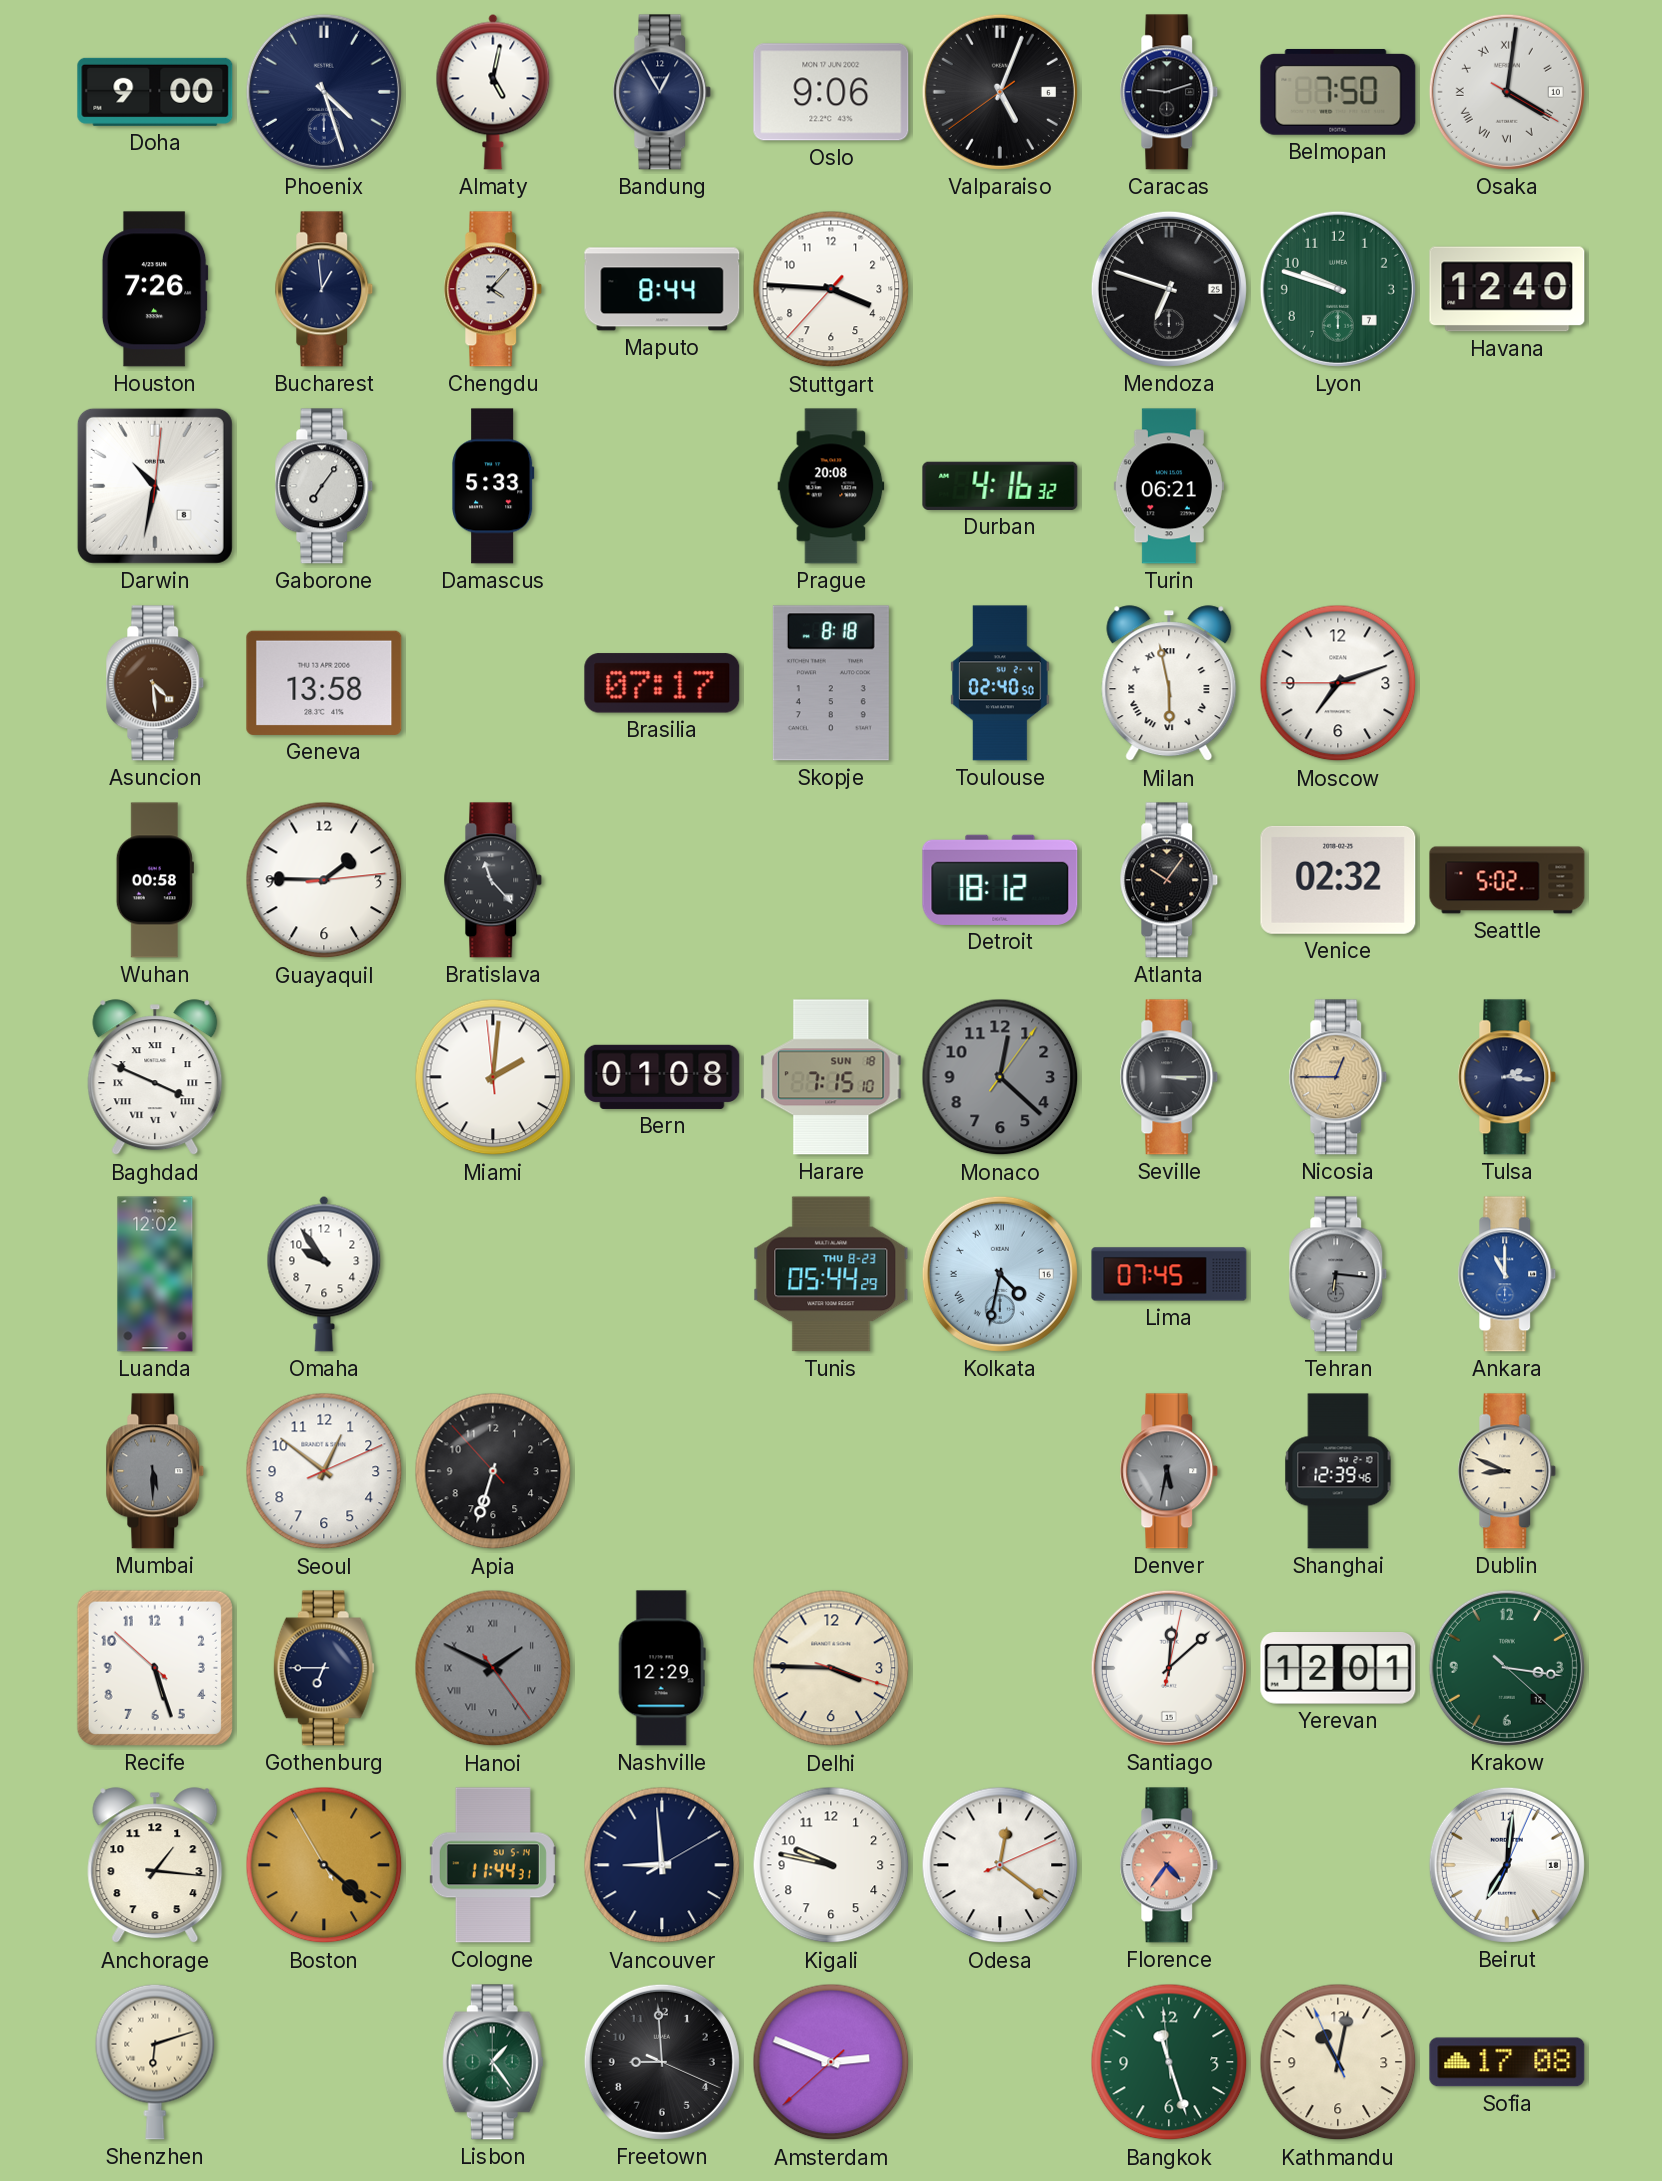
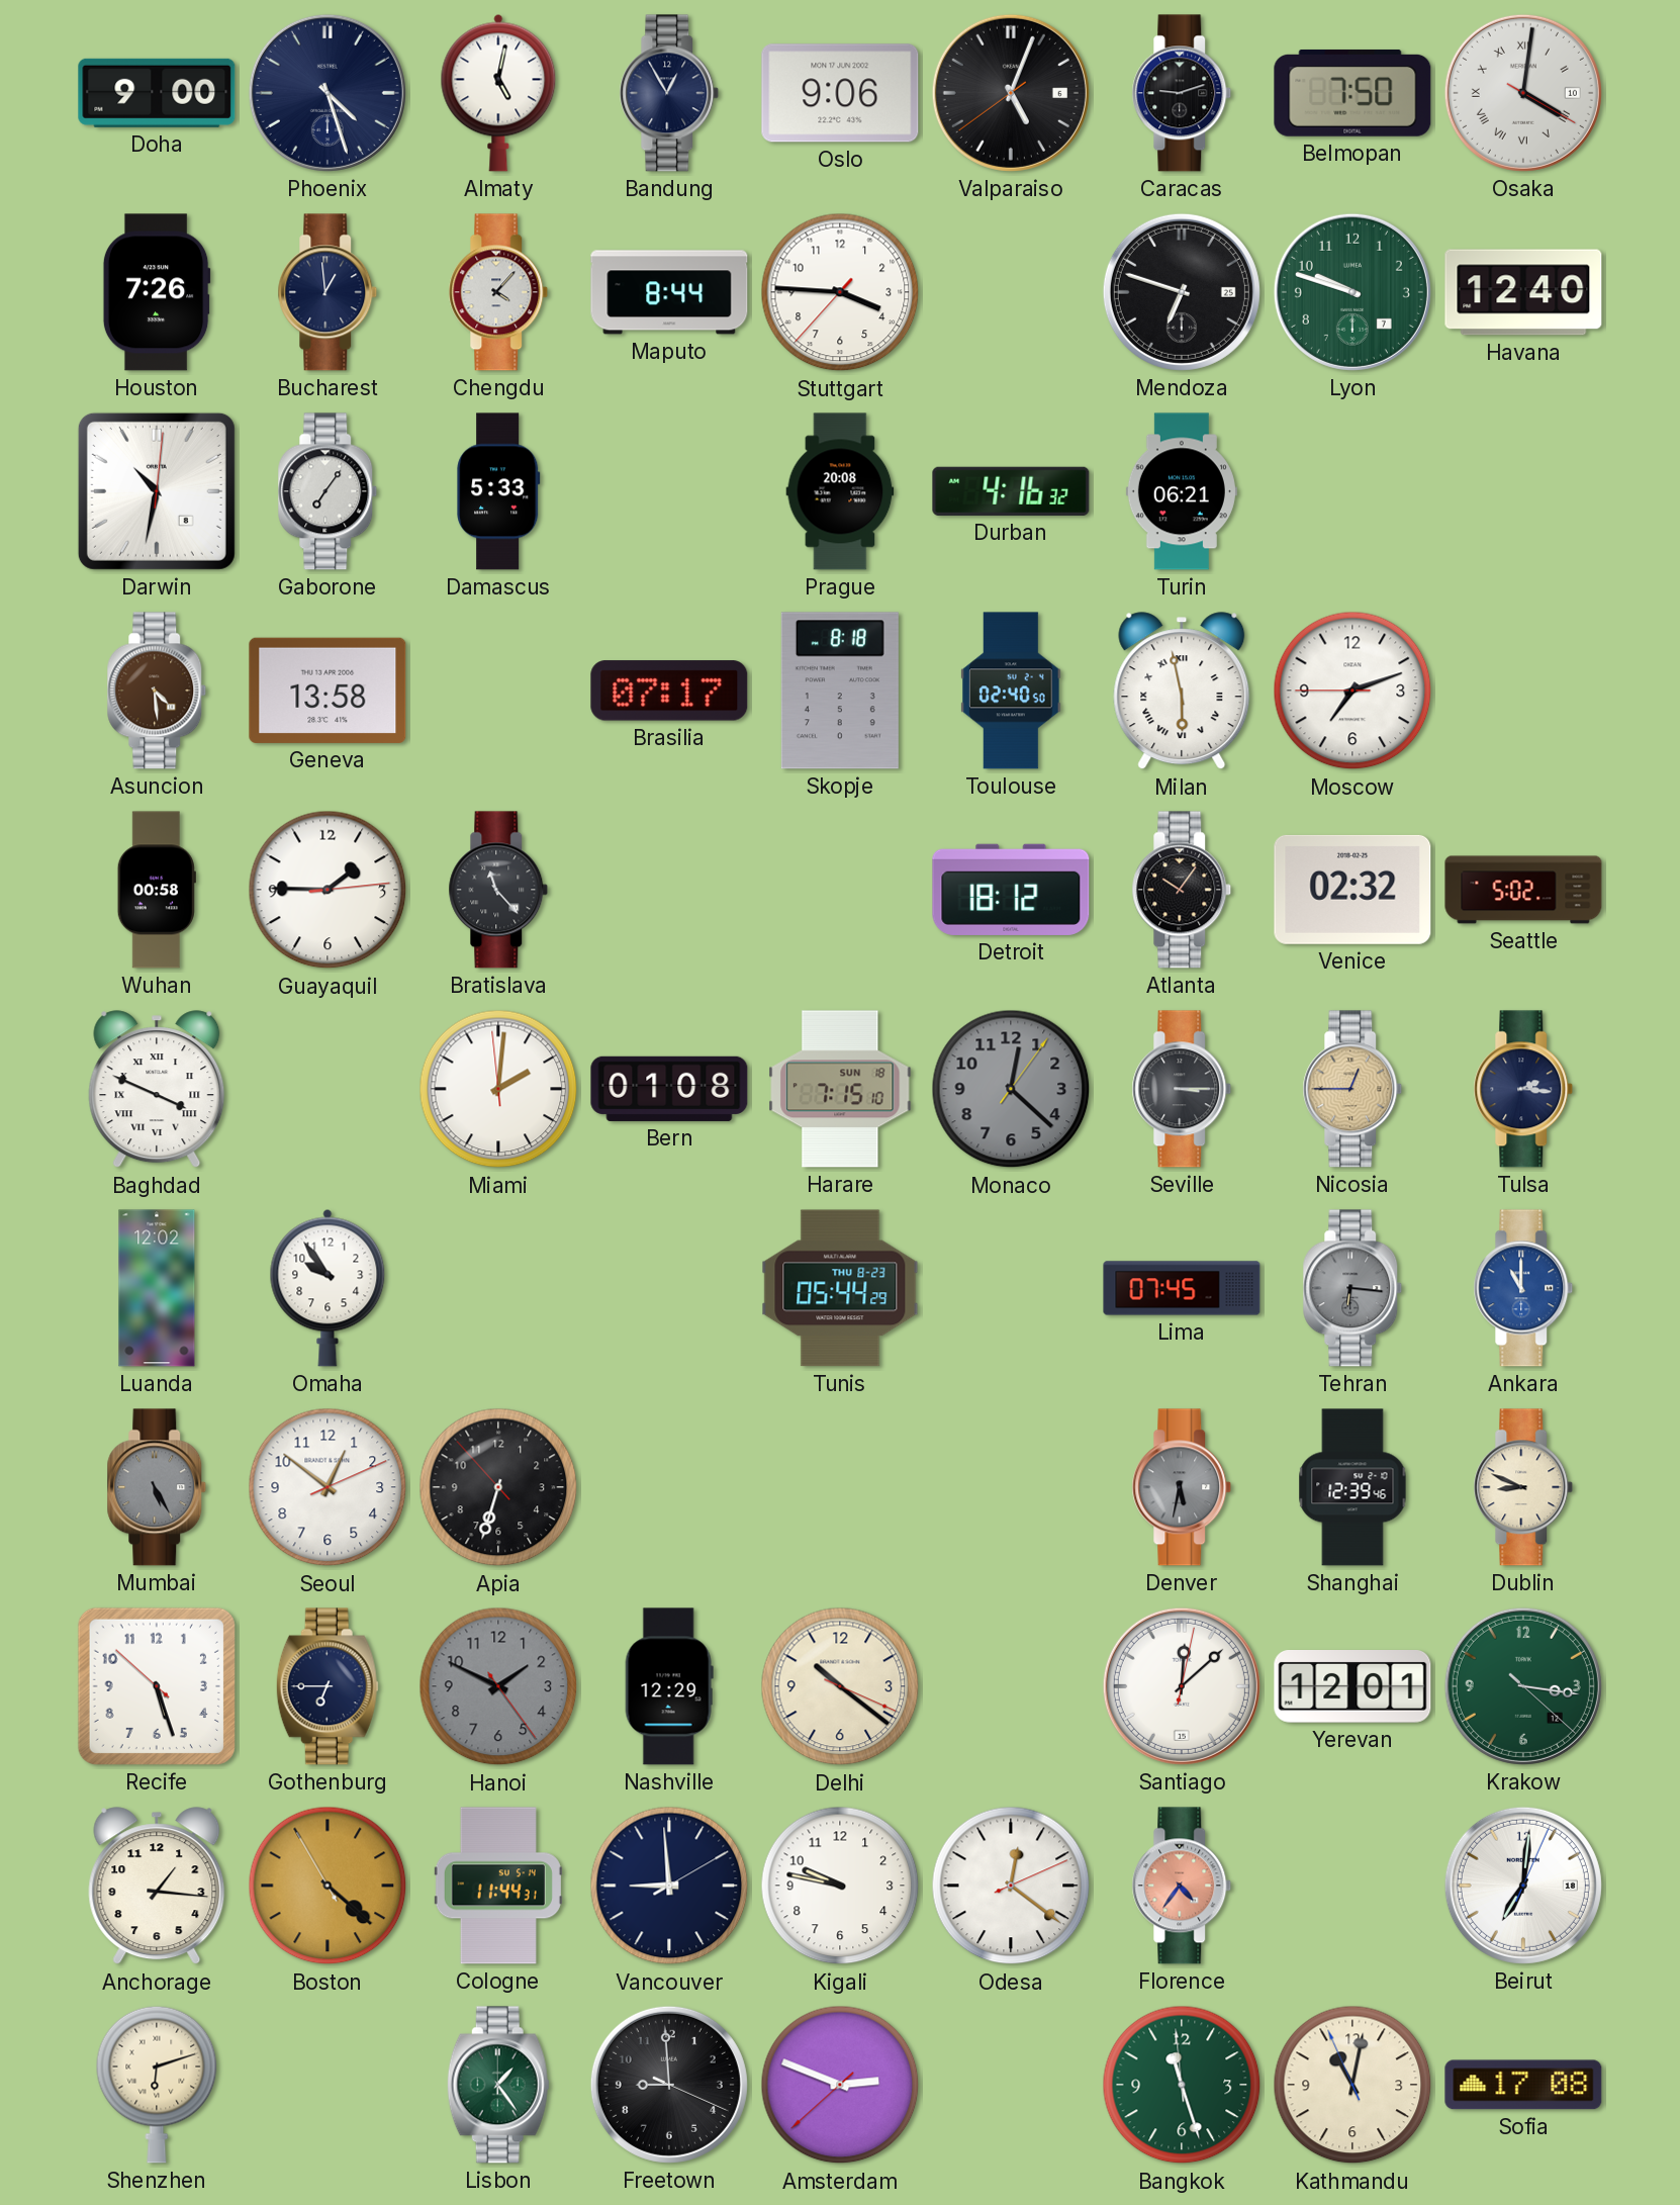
Kolkata: 4:32 -> none (1000, 1274)
Mumbai: 5:30 -> 5:25 (157, 1487)
Hanoi numerals: Roman -> Arabic (498, 1686)
Delhi: 3:45 -> 10:21 (840, 1686)
